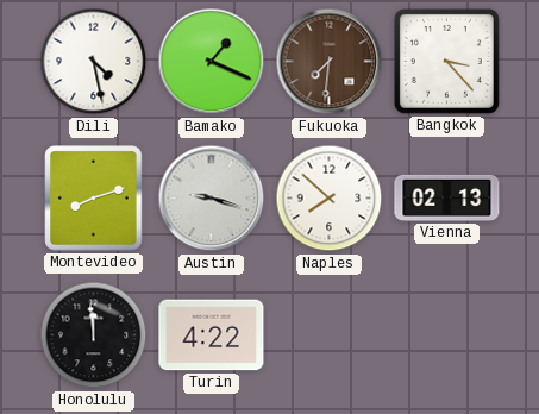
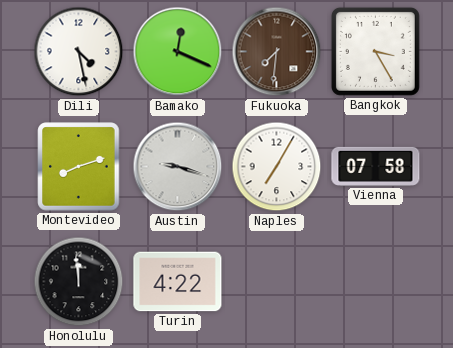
Bamako: 1:19 -> 12:19 (178, 52)
Bangkok: 3:23 -> 3:25 (375, 51)
Naples: 7:52 -> 7:05 (277, 167)
Vienna: 02:13 -> 07:58 (376, 166)
